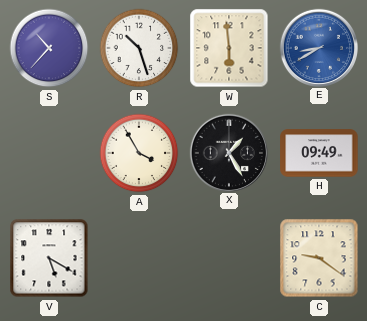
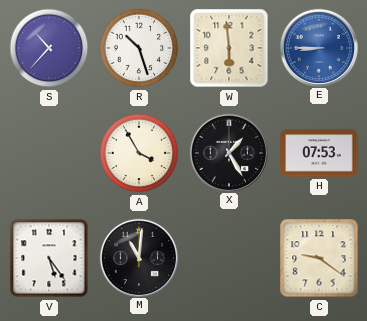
E: 8:40 -> 8:45 (318, 47)
H: 09:49 -> 07:53 (319, 153)
V: 5:20 -> 5:24 (49, 258)
M: none -> 11:01 (138, 257)
